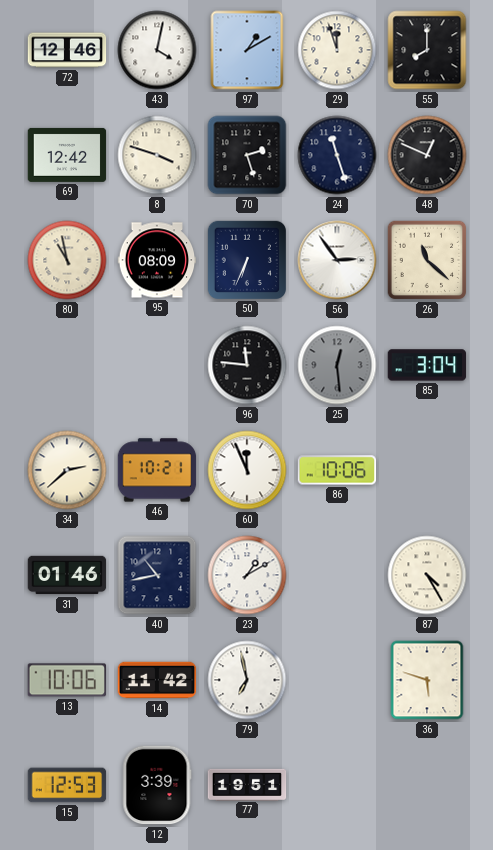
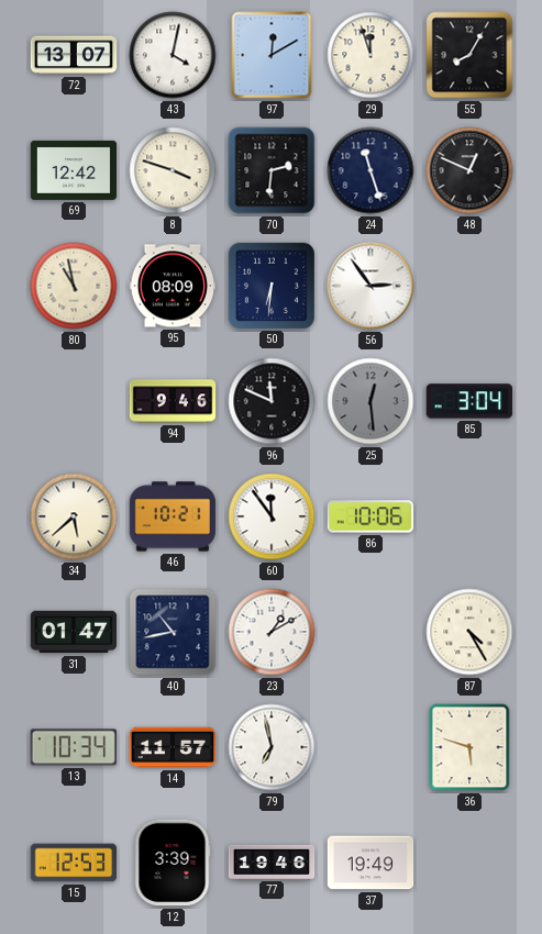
72: 12:46 -> 13:07 (74, 55)
97: 1:10 -> 12:10 (272, 55)
55: 8:00 -> 8:05 (469, 55)
70: 2:27 -> 2:31 (272, 170)
50: 6:34 -> 6:31 (270, 285)
26: 11:22 -> none (427, 260)
94: none -> 9:46 (173, 401)
96: 11:46 -> 11:49 (272, 401)
34: 2:38 -> 5:38 (74, 516)
60: 11:56 -> 11:54 (272, 516)
31: 01:46 -> 01:47 (74, 632)
13: 10:06 -> 10:34 (74, 747)
14: 11:42 -> 11:57 (173, 747)
77: 19:51 -> 19:46 (272, 861)
37: none -> 19:49 (370, 863)
